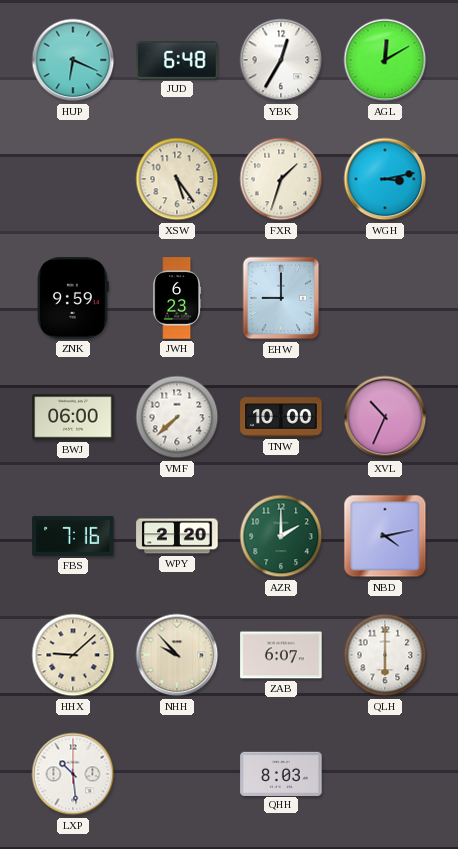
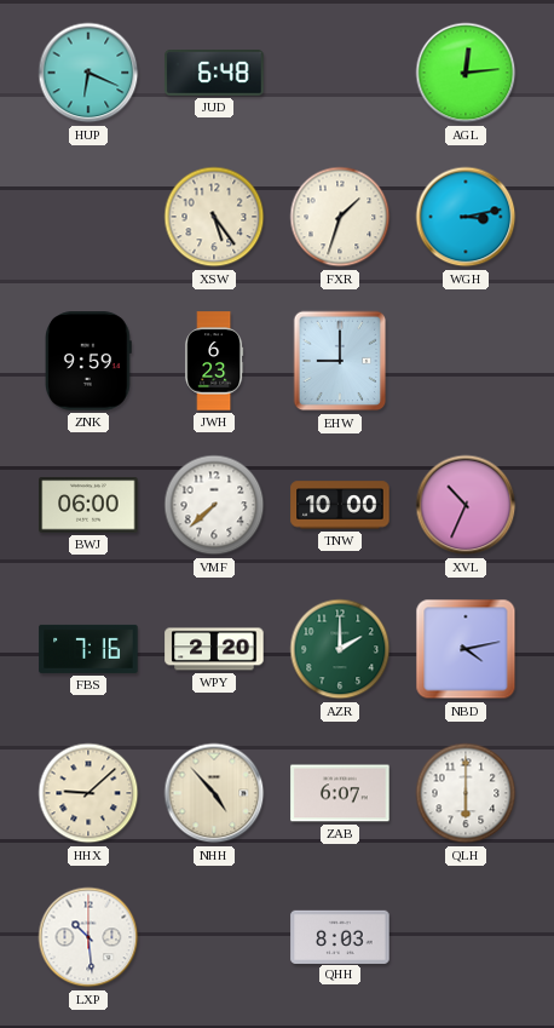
YBK: 12:35 -> none (281, 60)
AGL: 12:10 -> 12:14 (466, 73)
NHH: 9:53 -> 4:53 (214, 793)
